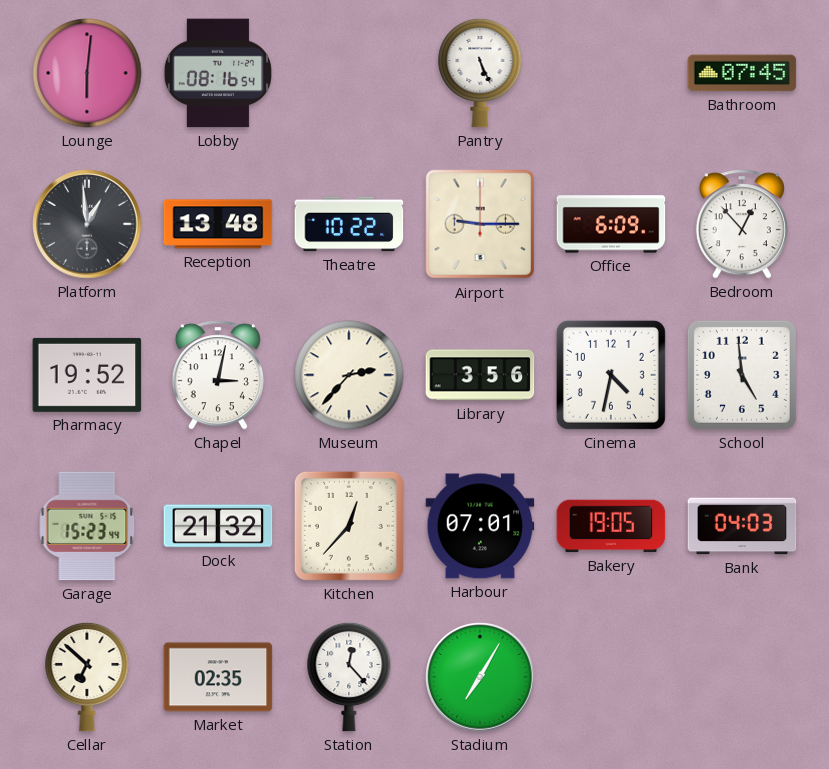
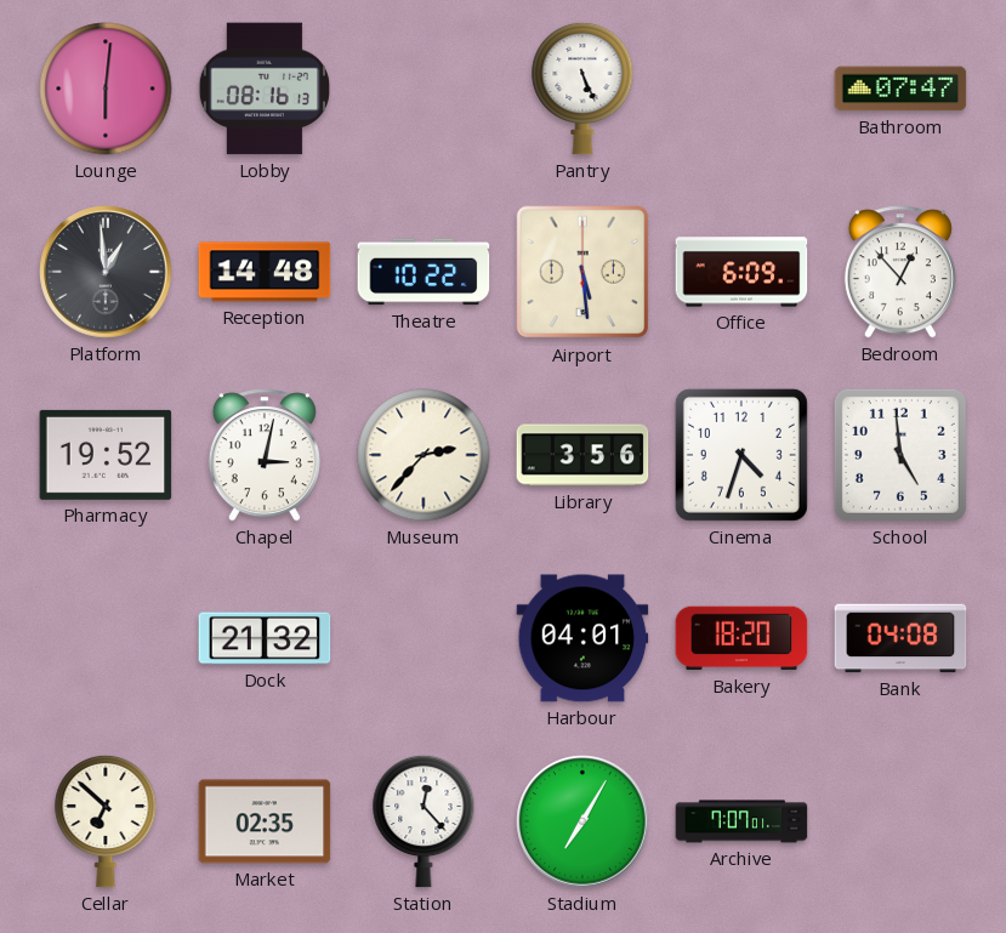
Lobby: 08:16:54 -> 08:16:13 (265, 89)
Bathroom: 07:45 -> 07:47 (900, 89)
Reception: 13:48 -> 14:48 (265, 272)
Airport: 9:15 -> 5:29 (582, 272)
Cinema: 4:32 -> 4:33 (741, 455)
Garage: 15:23 -> none (87, 526)
Kitchen: 12:37 -> none (349, 526)
Harbour: 07:01 -> 04:01 (582, 638)
Bakery: 19:05 -> 18:20 (741, 638)
Bank: 04:03 -> 04:08 (900, 638)
Archive: none -> 7:07 (741, 821)
